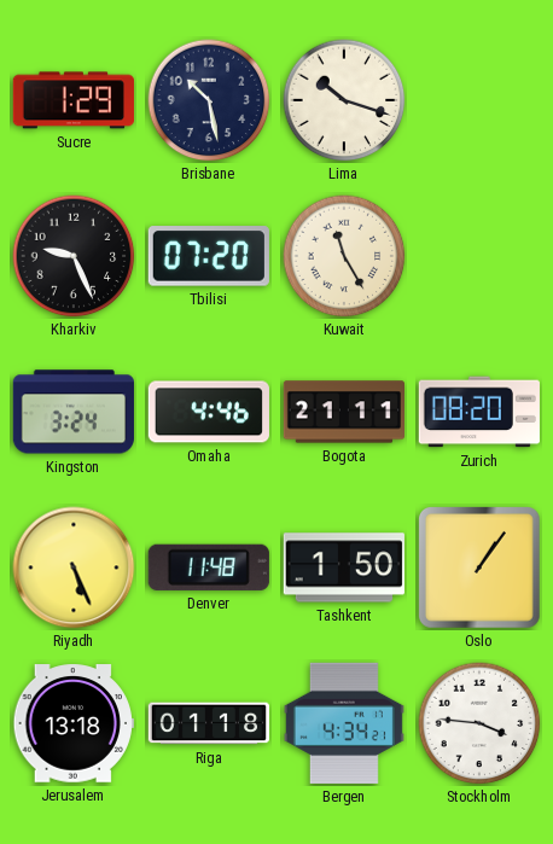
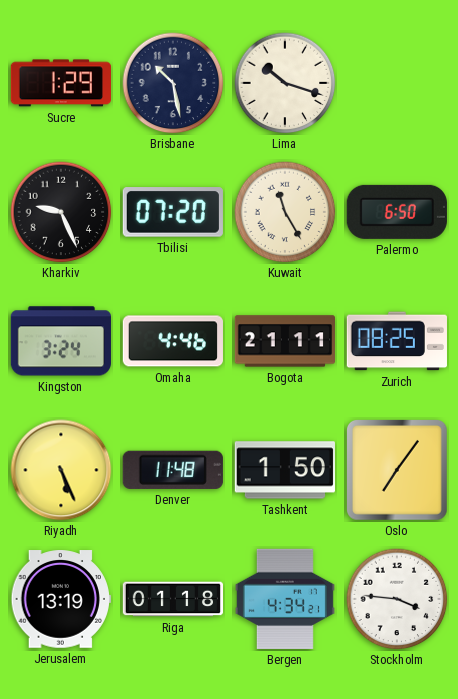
Palermo: none -> 6:50 (397, 212)
Zurich: 08:20 -> 08:25 (397, 341)
Oslo: 1:06 -> 7:06 (397, 470)
Jerusalem: 13:18 -> 13:19 (61, 599)
